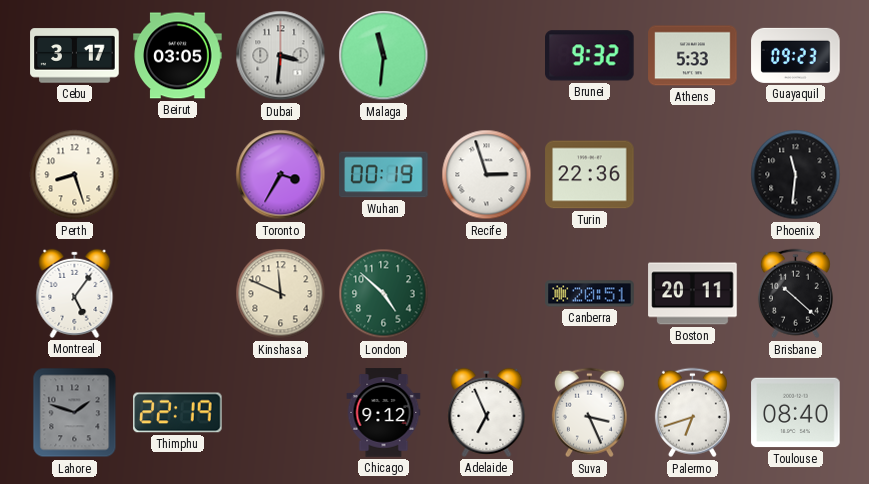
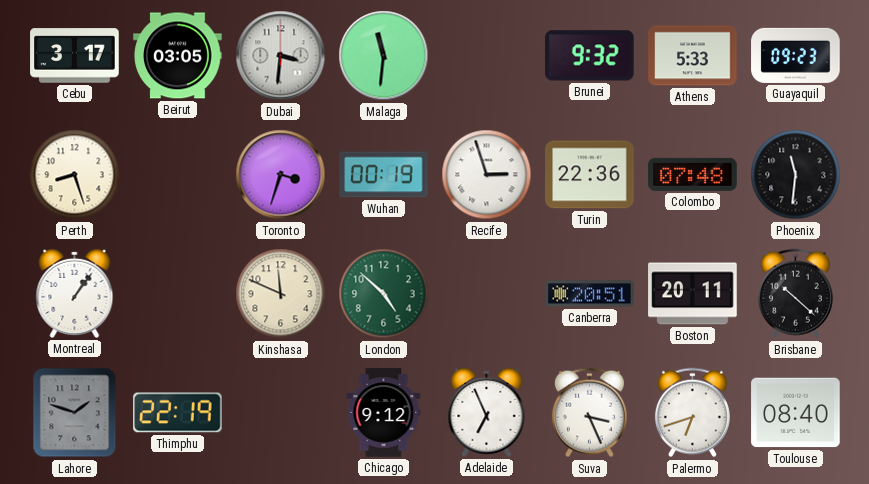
Toronto: 3:35 -> 3:33 (281, 175)
Colombo: none -> 07:48 (693, 174)
Montreal: 5:06 -> 1:06 (75, 293)
